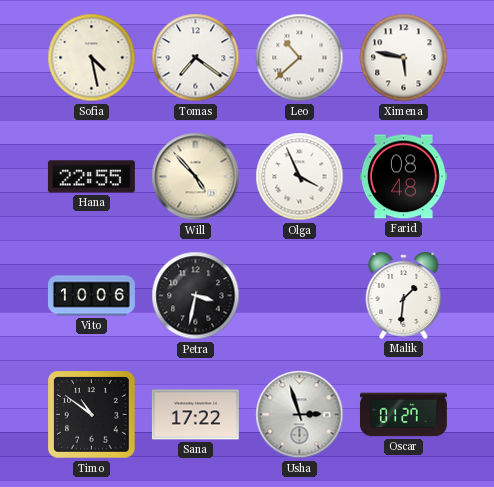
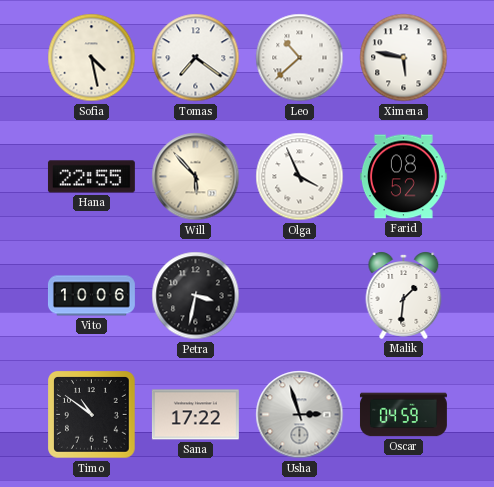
Will: 4:53 -> 5:53 (196, 177)
Farid: 08:48 -> 08:52 (403, 177)
Oscar: 01:27 -> 04:59 (403, 415)
